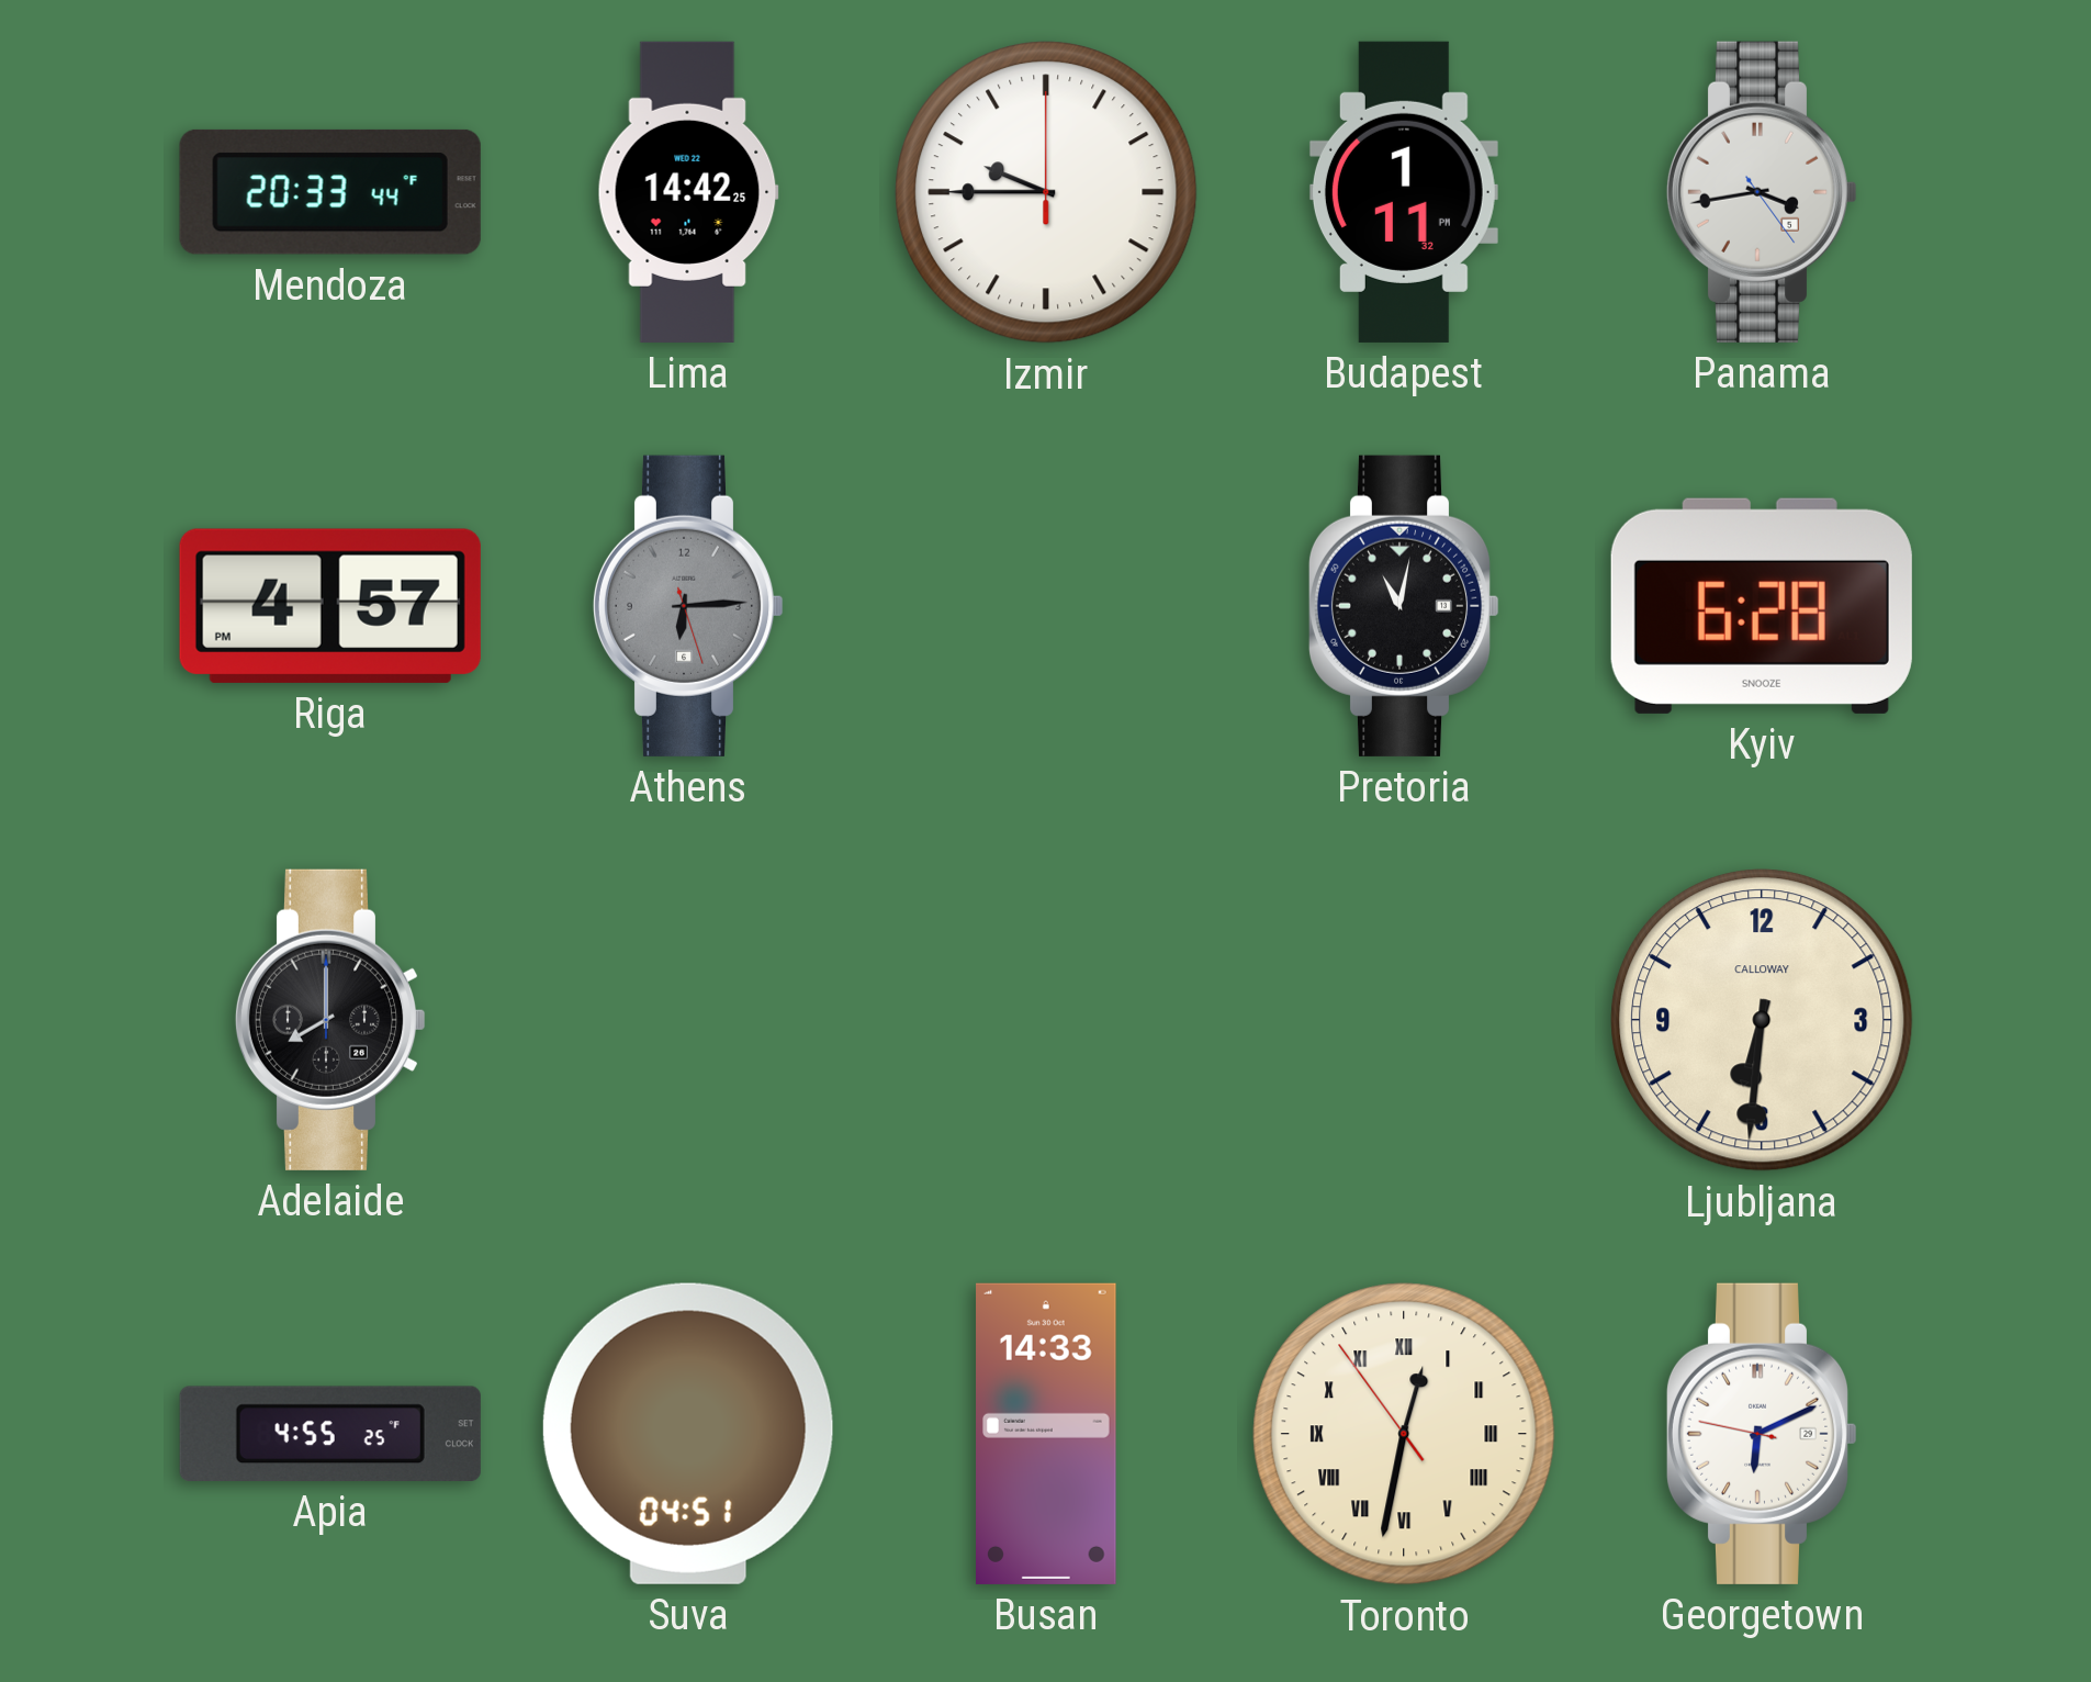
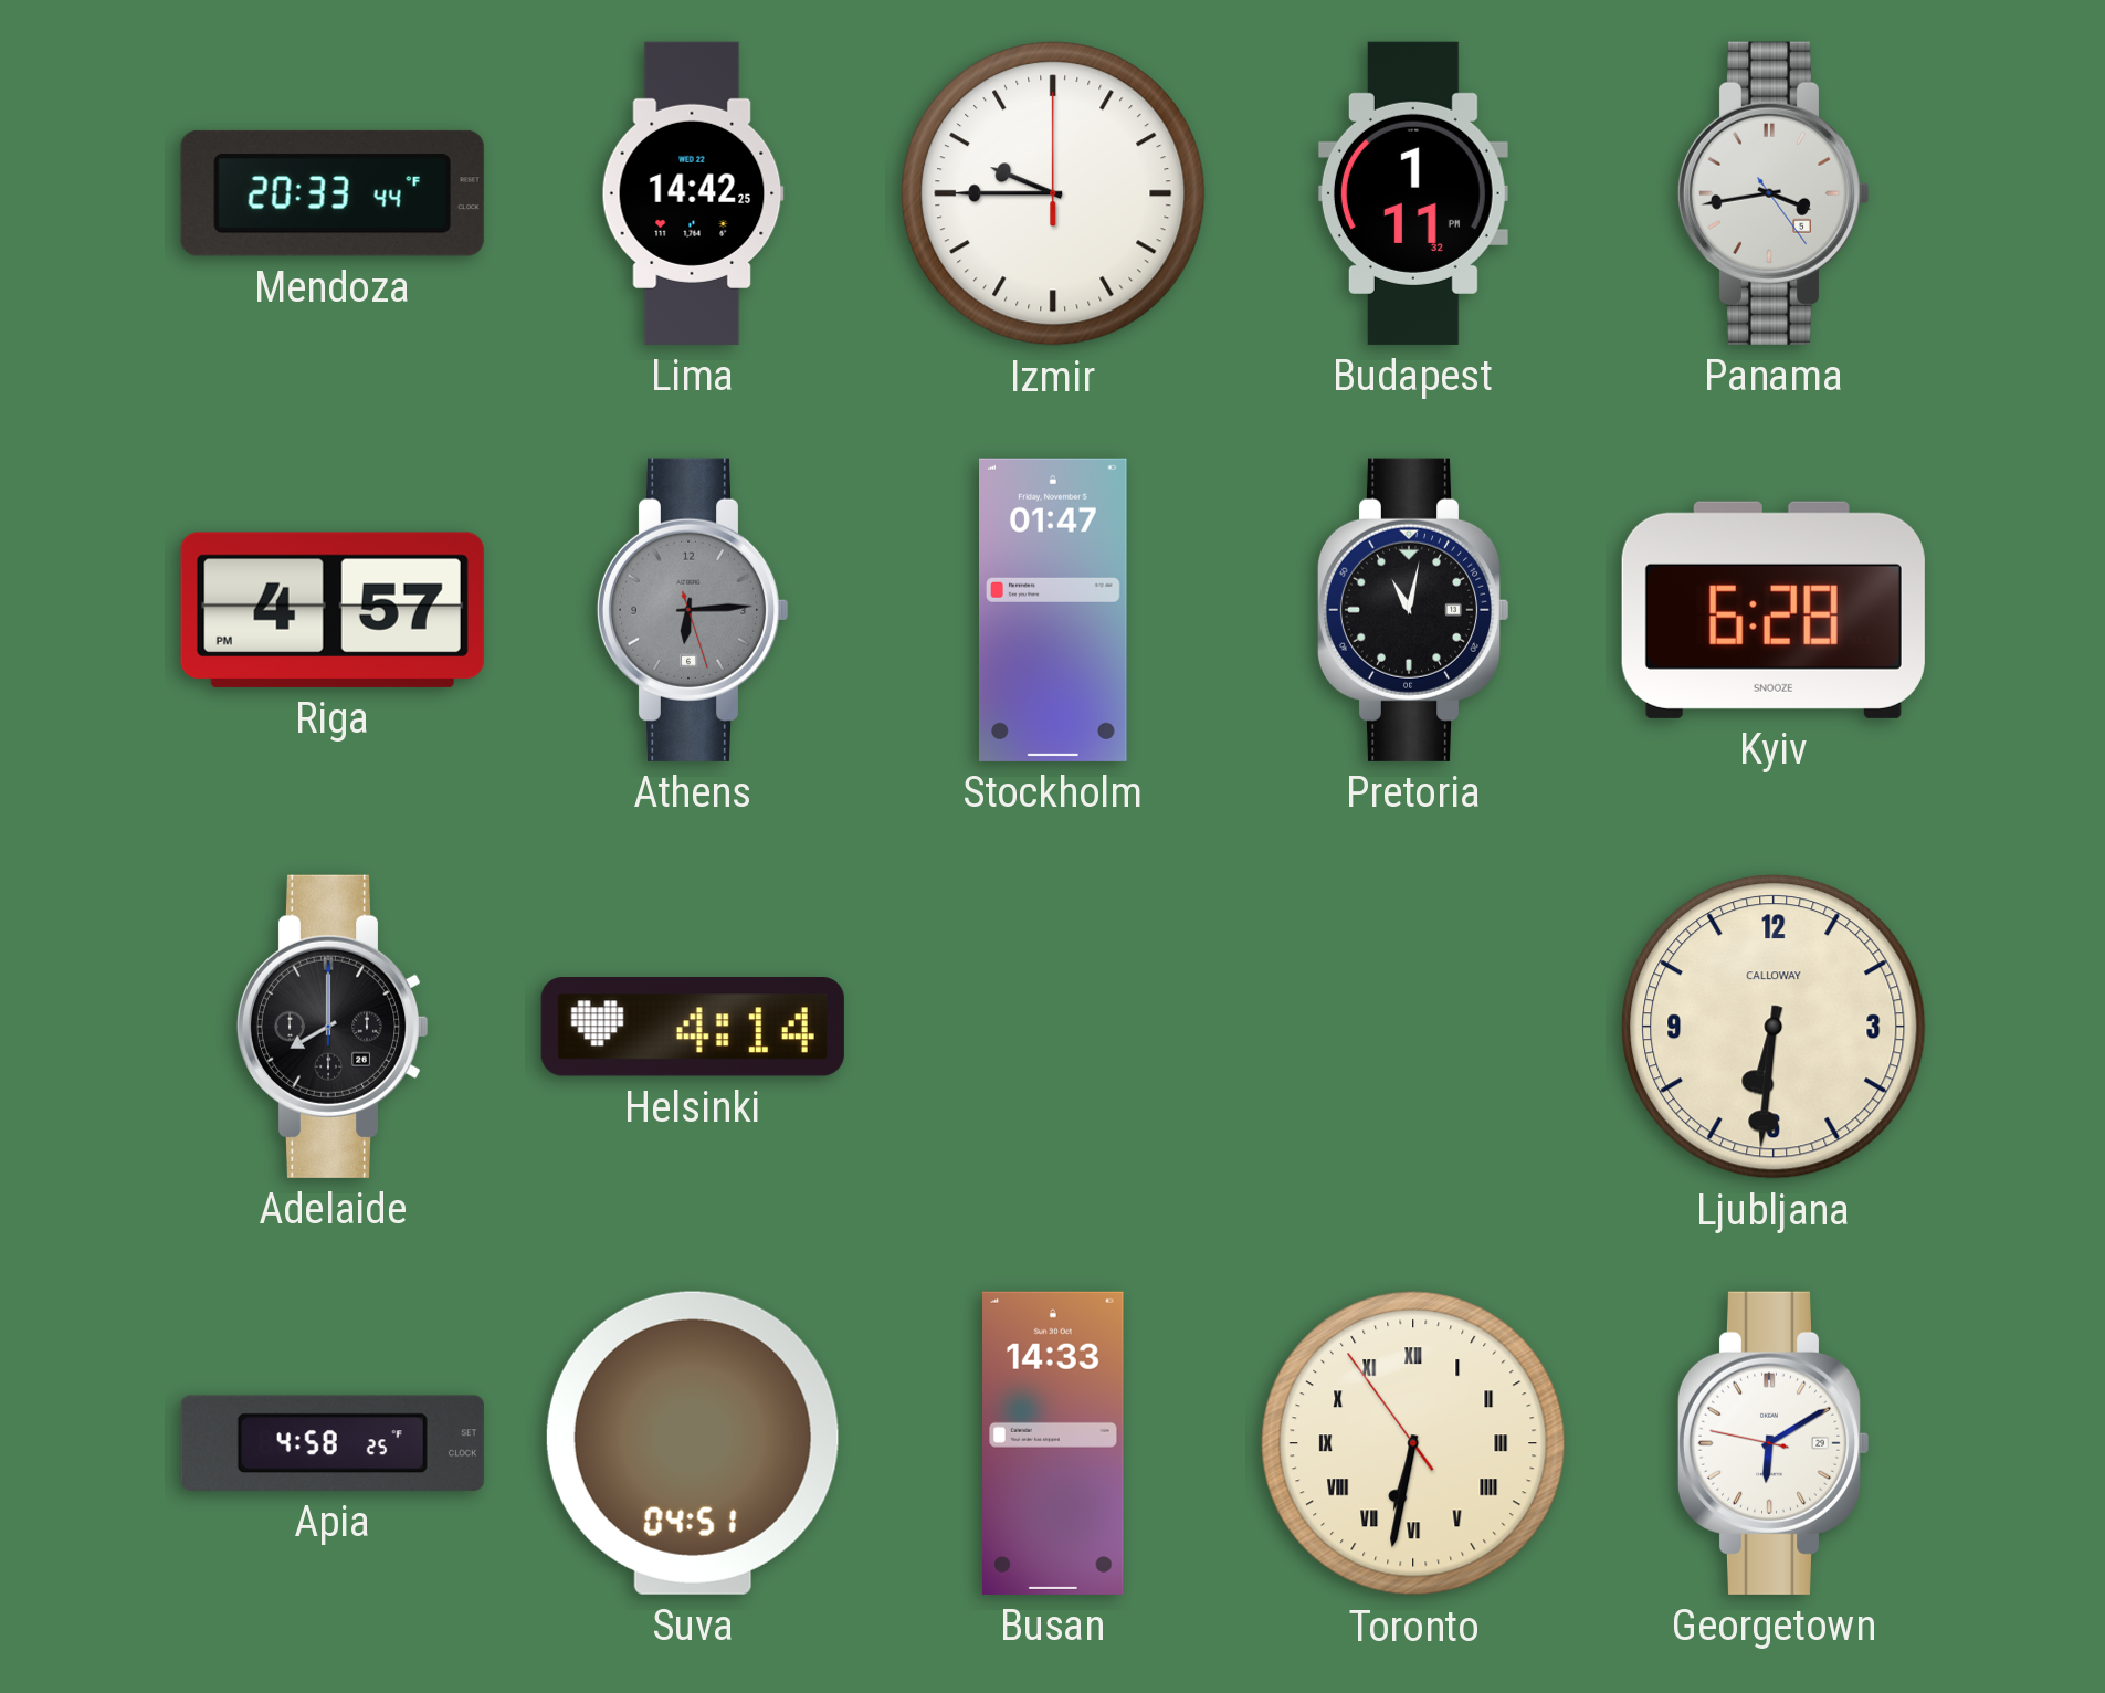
Stockholm: none -> 01:47 (1054, 610)
Helsinki: none -> 4:14 (693, 1027)
Apia: 4:55 -> 4:58 (333, 1443)
Toronto: 12:31 -> 6:31 (1413, 1443)
Georgetown: 6:10 -> 6:09 (1774, 1443)
